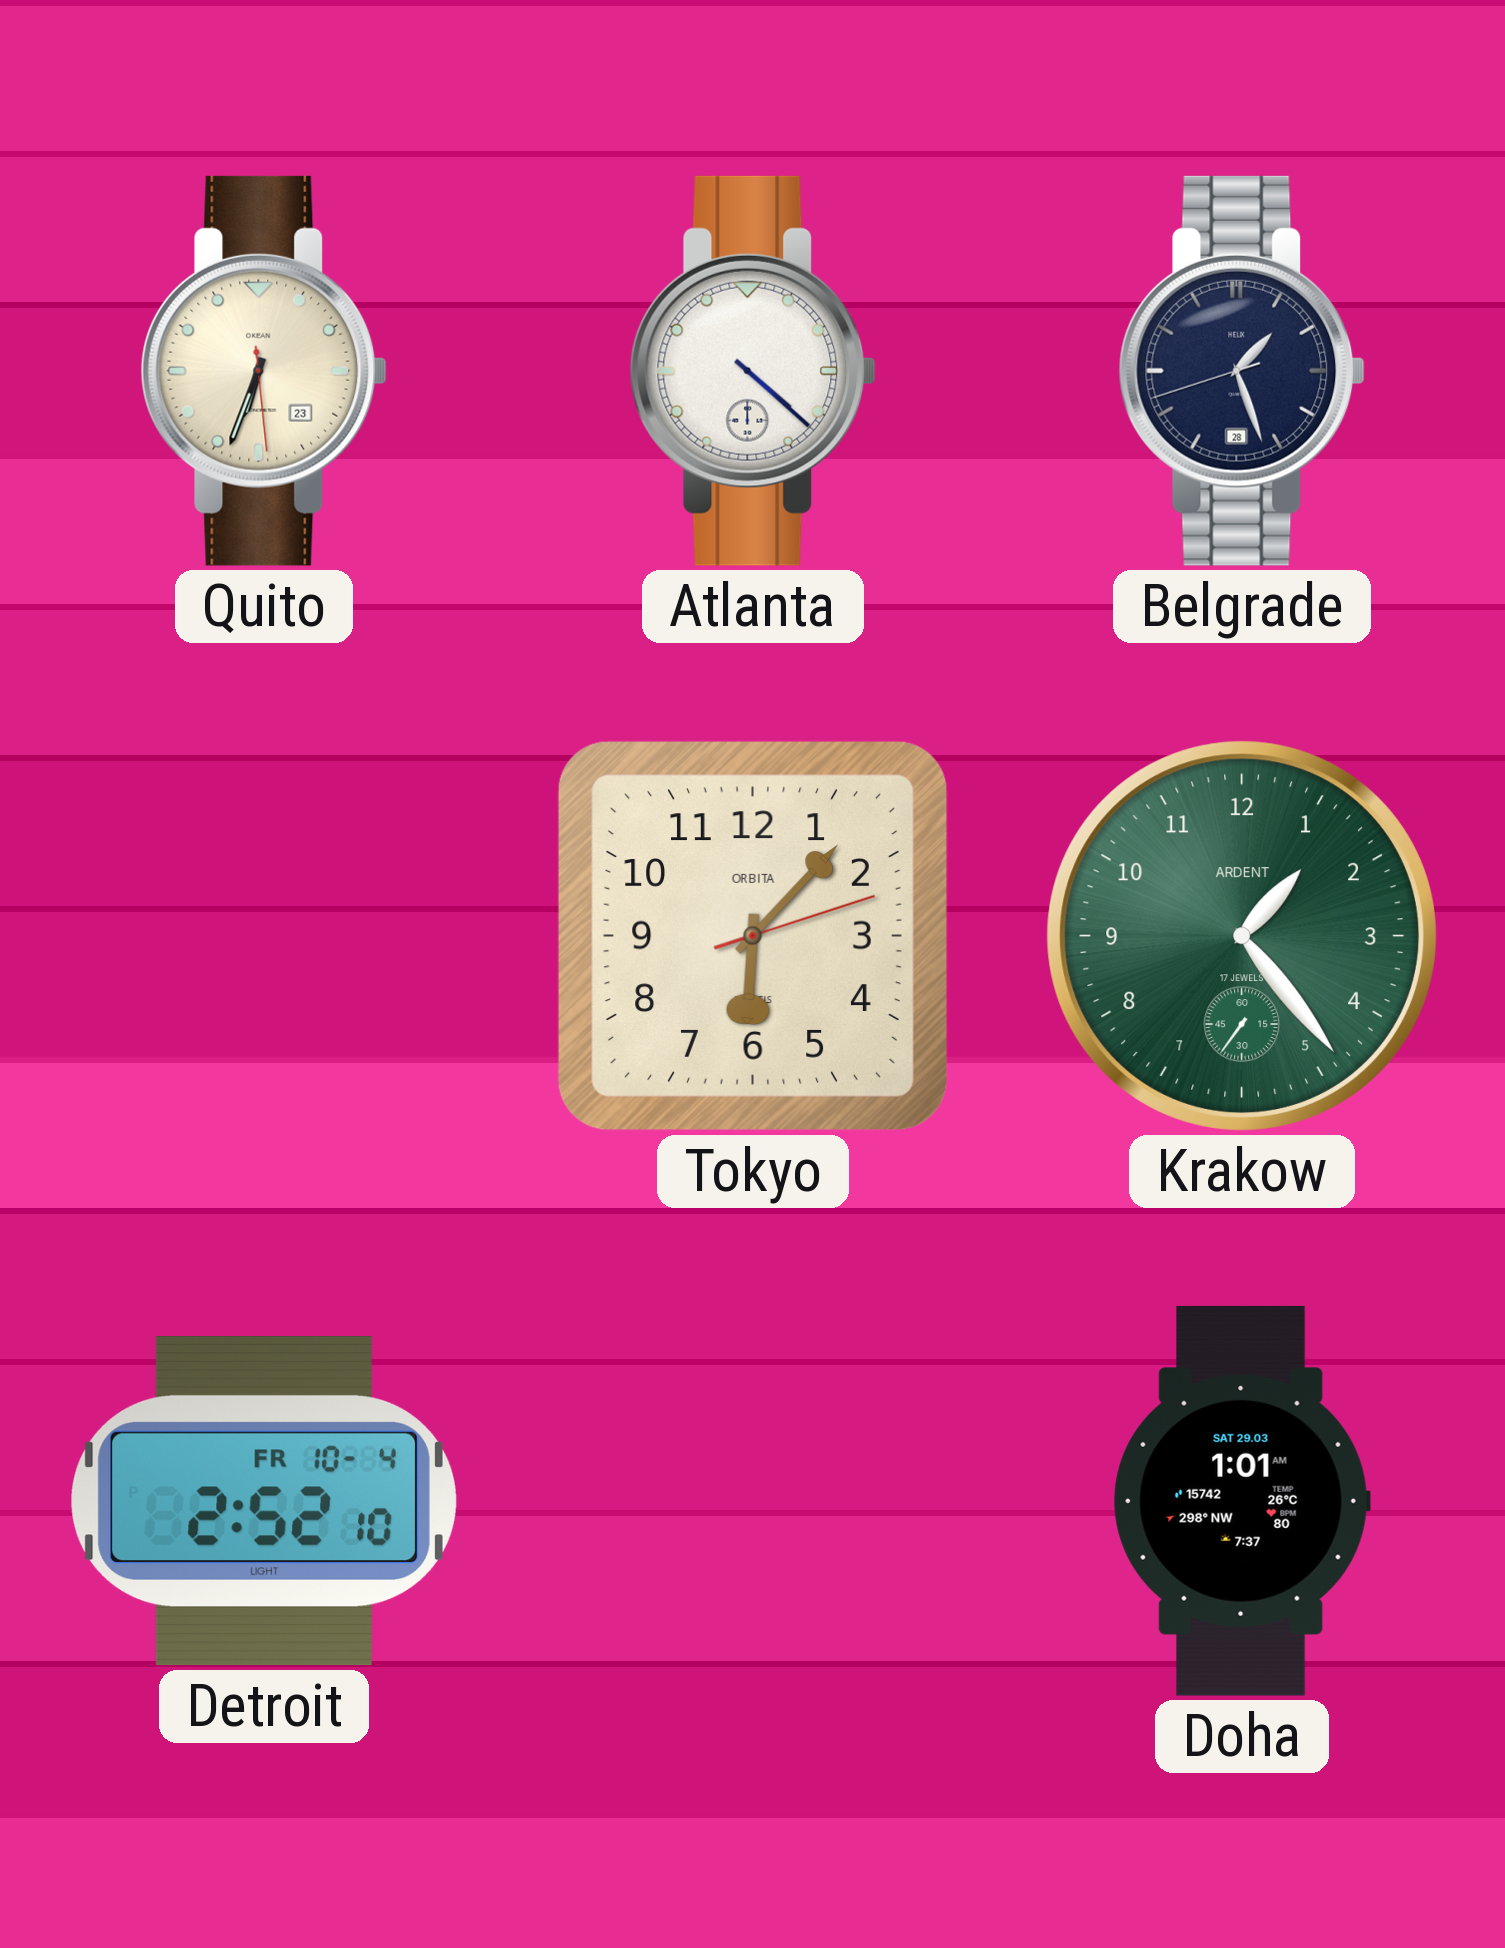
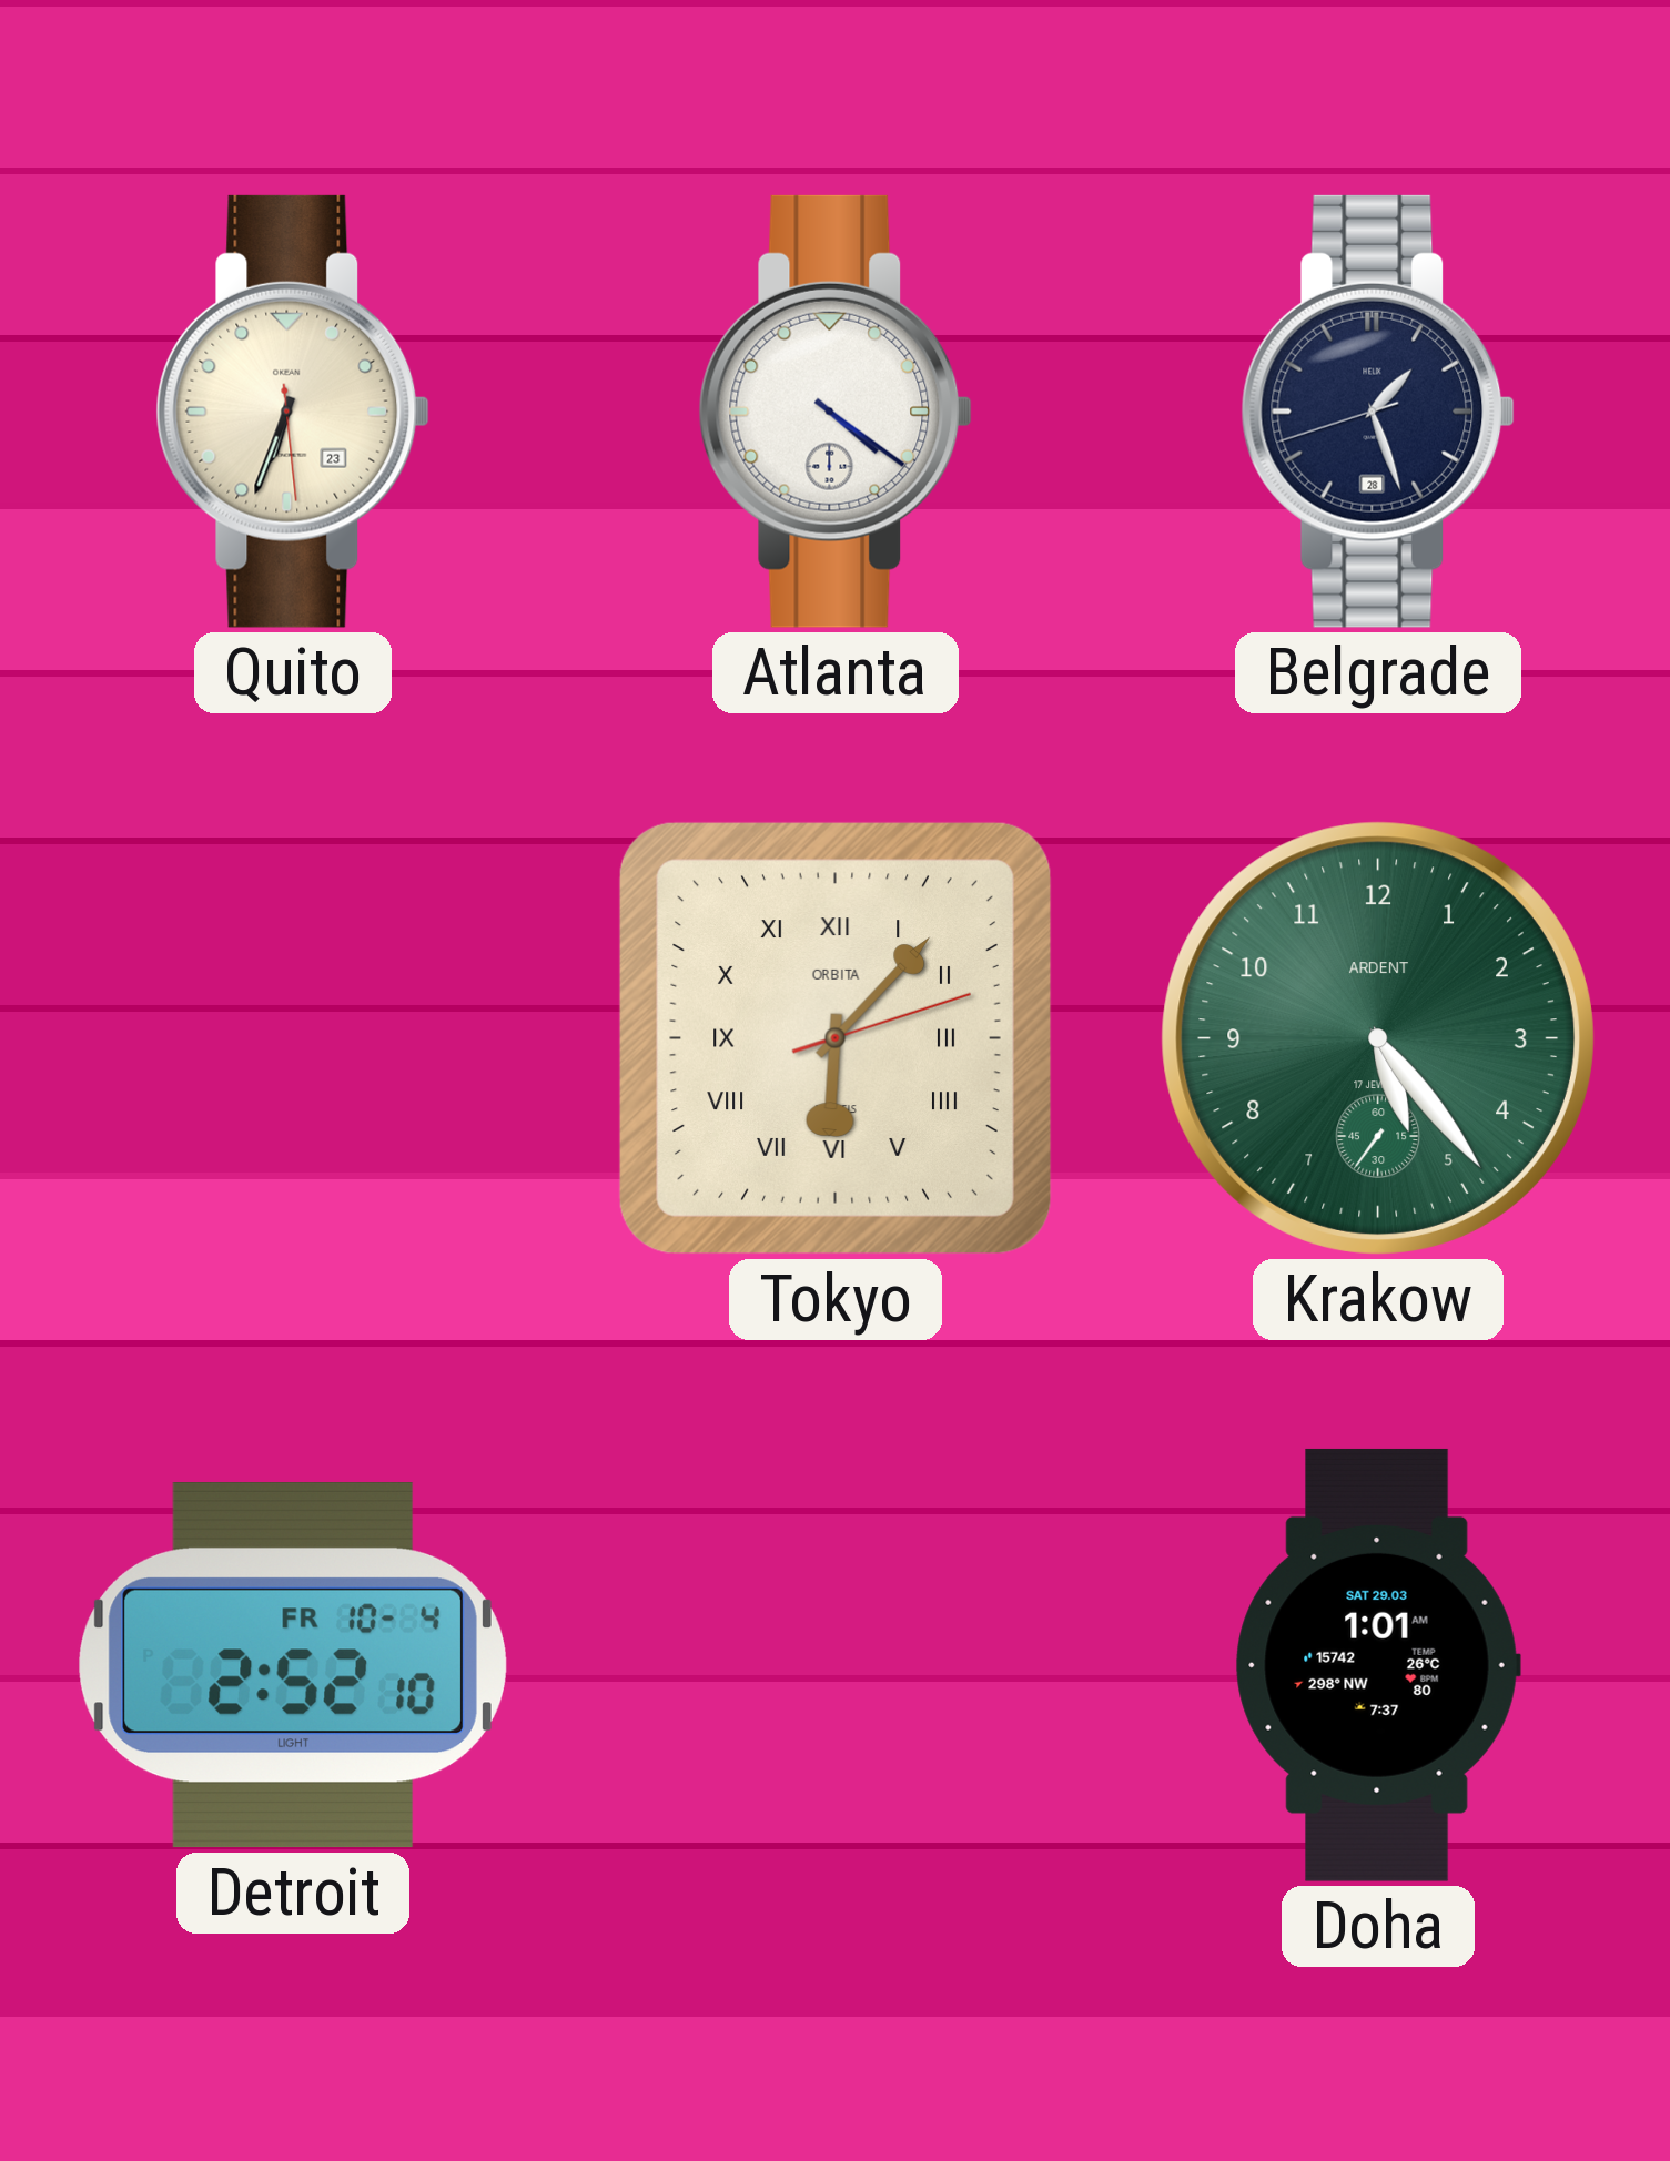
Atlanta: 4:22 -> 4:21 (836, 412)
Tokyo numerals: Arabic -> Roman (836, 1038)
Krakow: 1:23 -> 5:23 (1378, 1038)
